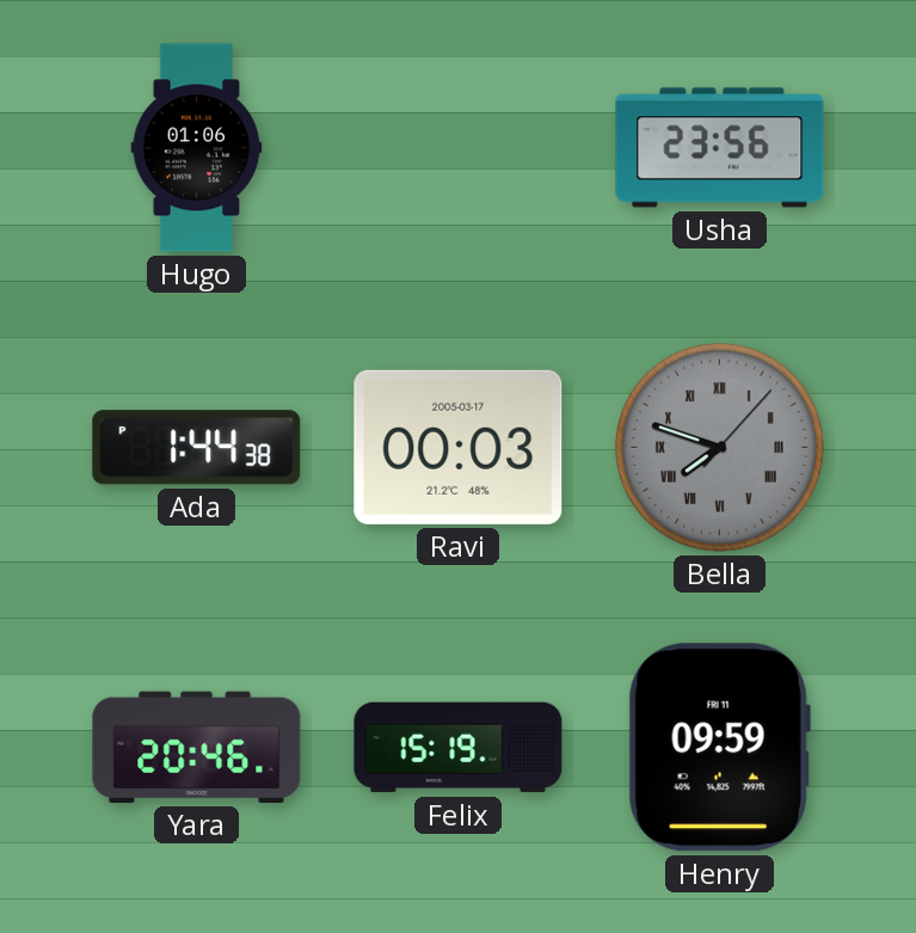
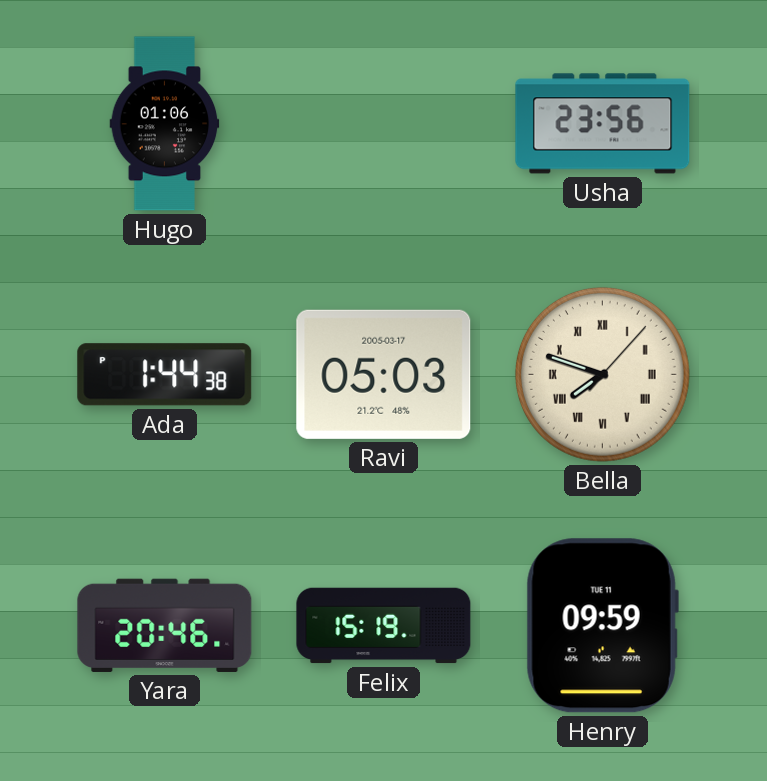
Ravi: 00:03 -> 05:03 (384, 374)
Bella dial: grey -> cream (602, 374)
Henry date: FRI 11 -> TUE 11 (602, 626)
